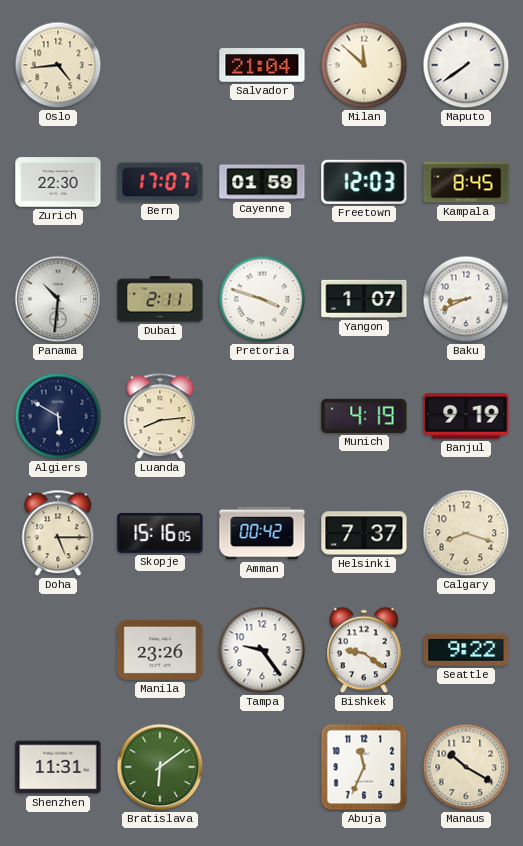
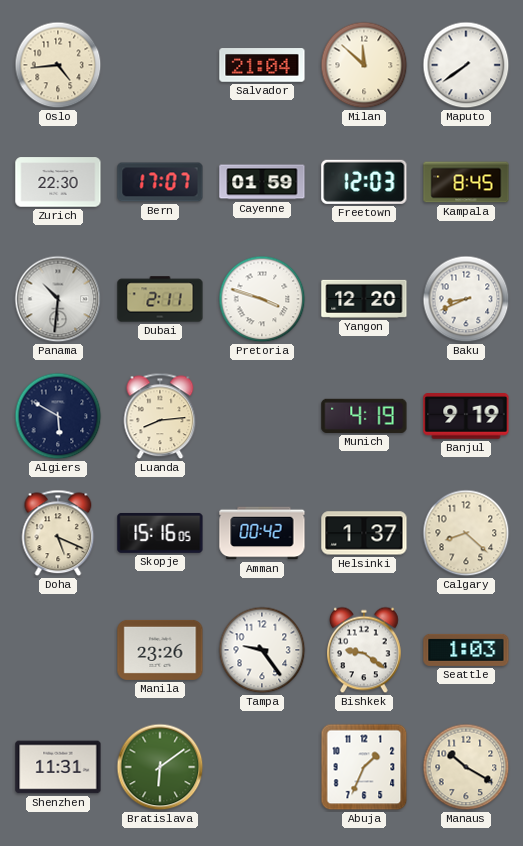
Yangon: 1:07 -> 12:20 (364, 299)
Doha: 5:15 -> 5:19 (58, 533)
Helsinki: 7:37 -> 1:37 (364, 533)
Calgary: 8:18 -> 8:22 (466, 533)
Seattle: 9:22 -> 1:03 (466, 650)
Abuja: 11:34 -> 1:34 (364, 767)
